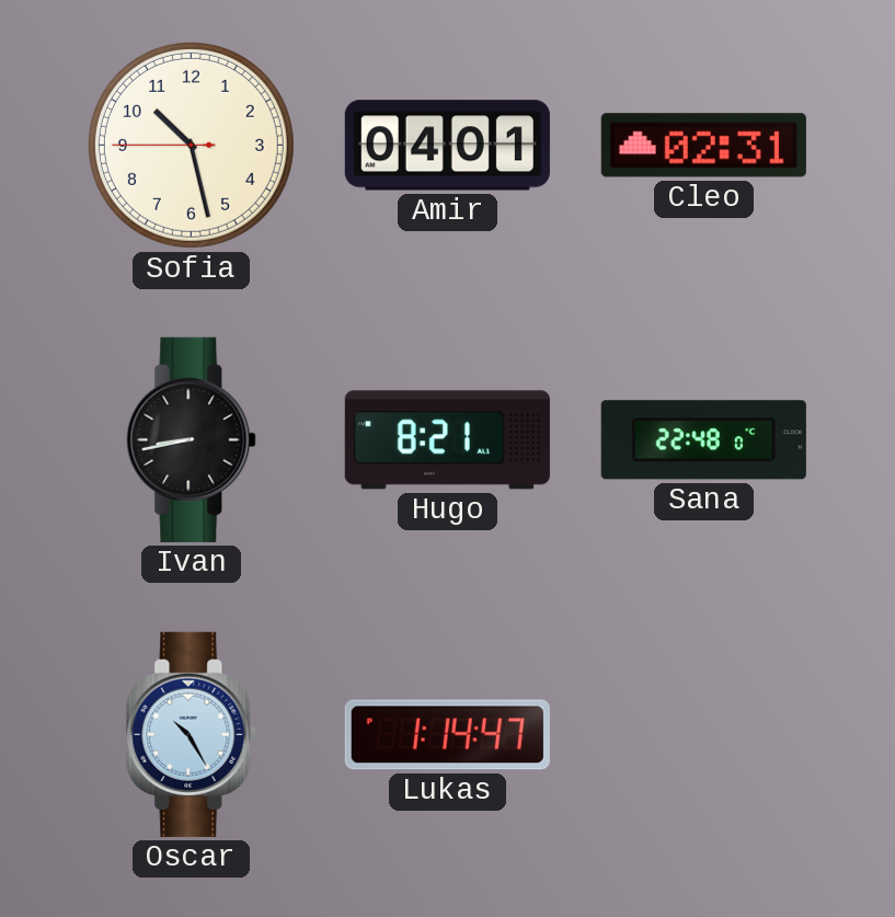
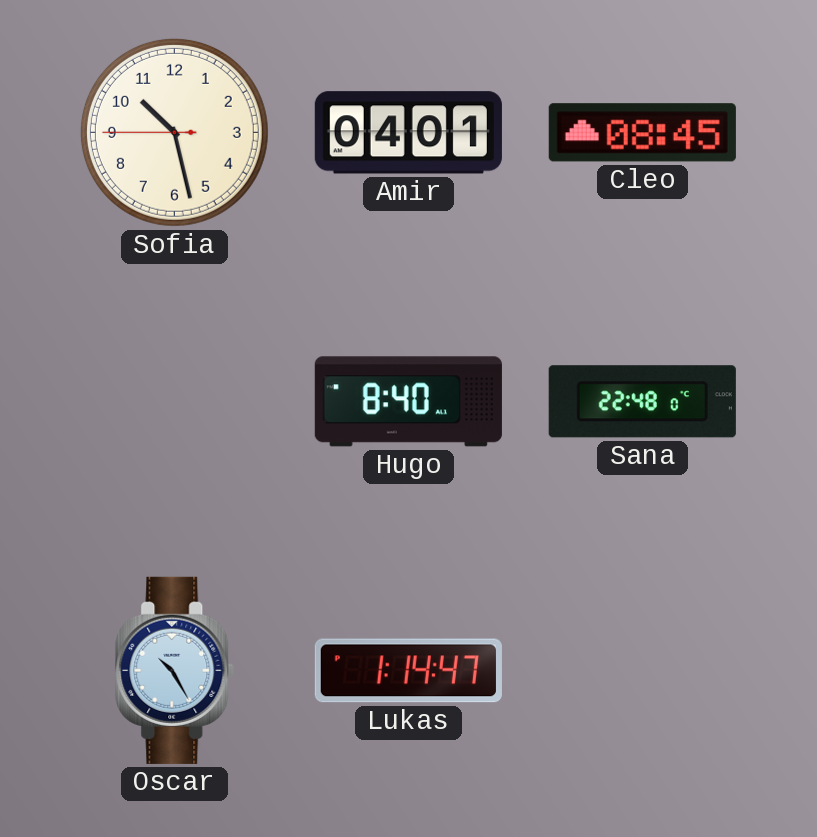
Cleo: 02:31 -> 08:45 (642, 133)
Ivan: 8:43 -> none (192, 439)
Hugo: 8:21 -> 8:40 (408, 402)
